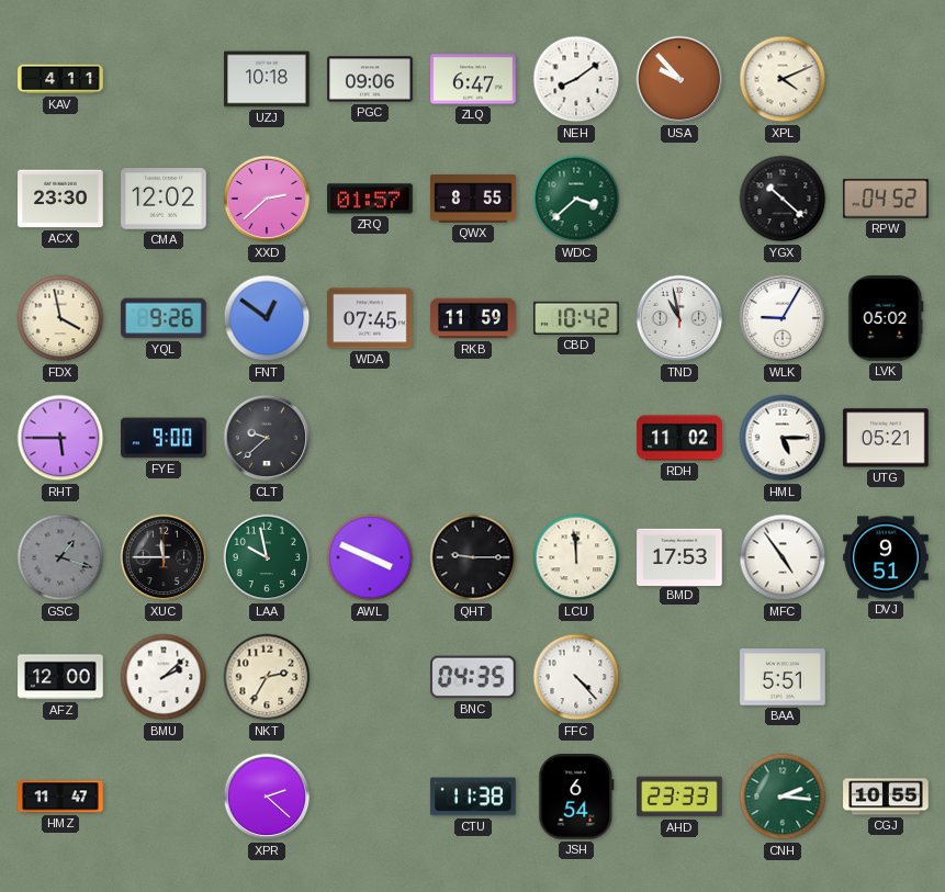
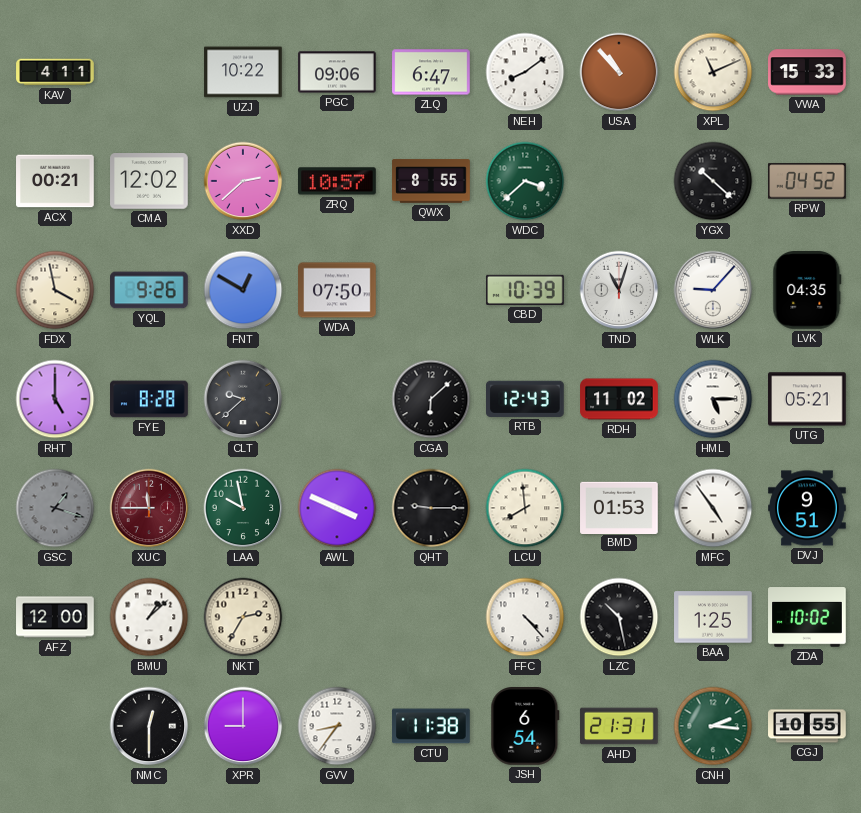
UZJ: 10:18 -> 10:22 (243, 72)
USA: 9:53 -> 10:53 (619, 72)
XPL: 4:11 -> 11:11 (713, 72)
VWA: none -> 15:33 (807, 72)
ACX: 23:30 -> 00:21 (55, 181)
ZRQ: 01:57 -> 10:57 (337, 181)
FNT: 12:51 -> 12:50 (243, 290)
WDA: 07:45 -> 07:50 (337, 290)
RKB: 11:59 -> none (473, 318)
CBD: 10:42 -> 10:39 (525, 290)
TND: 10:58 -> 11:03 (619, 290)
WLK: 9:05 -> 9:07 (713, 290)
LVK: 05:02 -> 04:35 (807, 291)
RHT: 5:45 -> 5:00 (55, 399)
FYE: 9:00 -> 8:28 (149, 399)
CGA: none -> 6:08 (431, 399)
RTB: none -> 12:43 (526, 399)
XUC dial: black -> burgundy (149, 508)
LCU: 11:59 -> 7:59 (525, 508)
BMD: 17:53 -> 01:53 (619, 507)
BMU: 2:08 -> 1:08 (149, 617)
BNC: 04:35 -> none (474, 677)
LZC: none -> 10:28 (619, 617)
BAA: 5:51 -> 1:25 (713, 617)
ZDA: none -> 10:02 (807, 617)
HMZ: 11:47 -> none (60, 797)
NMC: none -> 12:30 (149, 726)
XPR: 2:22 -> 9:00 (243, 726)
GVV: none -> 8:36 (337, 726)
AHD: 23:33 -> 21:31 (619, 726)
